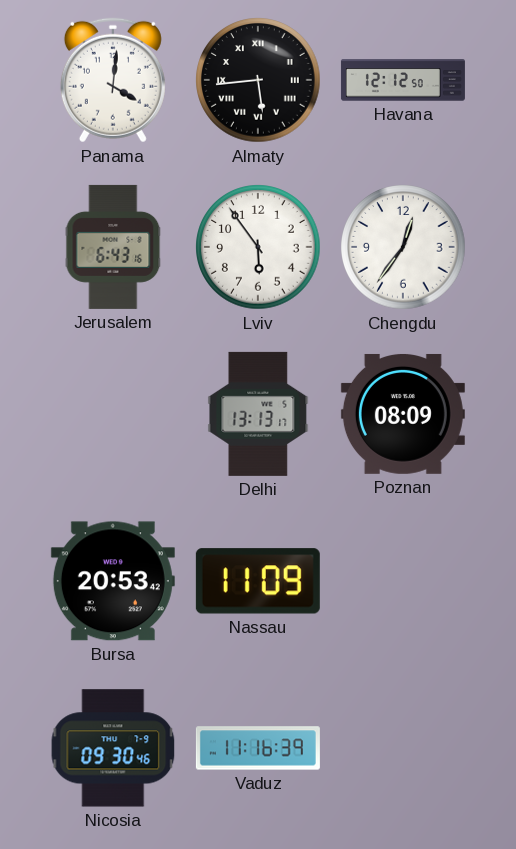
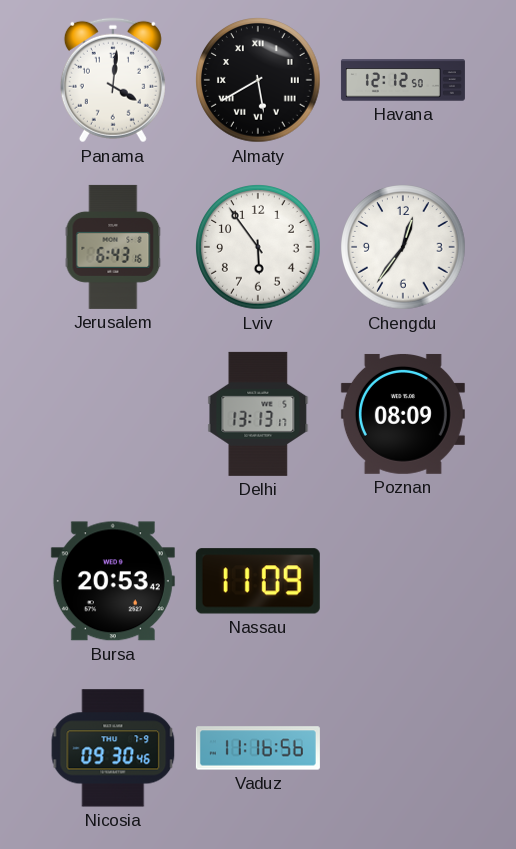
Almaty: 5:44 -> 5:40 (258, 80)
Vaduz: 11:16:39 -> 11:16:56 (258, 748)
